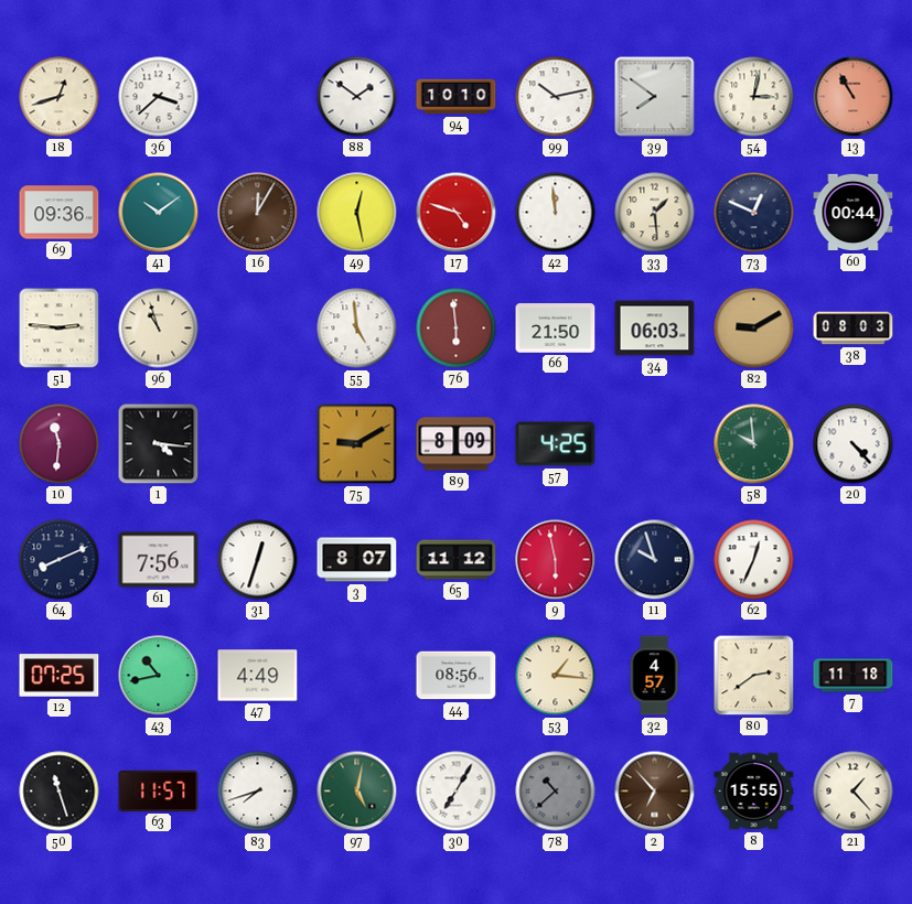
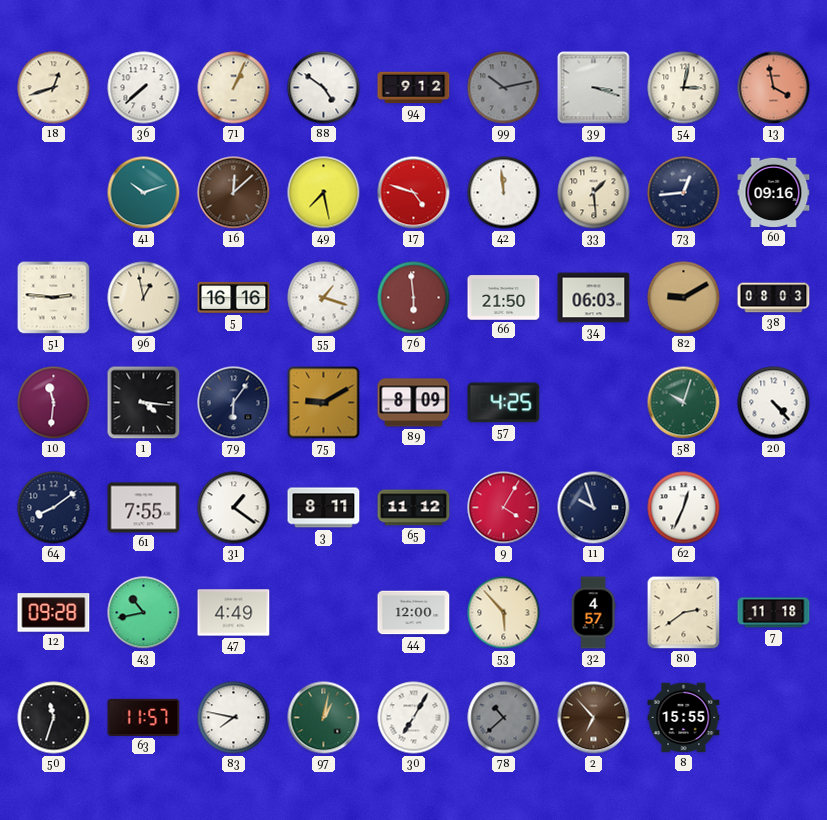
36: 3:38 -> 7:38 (144, 88)
71: none -> 1:04 (234, 88)
88: 1:51 -> 4:51 (324, 88)
94: 10:10 -> 9:12 (414, 88)
99 dial: white -> grey (504, 88)
39: 7:51 -> 3:18 (594, 88)
13: 10:55 -> 3:58 (774, 88)
69: 09:36 -> none (60, 213)
41: 10:09 -> 10:12 (144, 193)
16: 12:05 -> 12:08 (234, 193)
49: 12:28 -> 7:28 (324, 193)
73: 12:49 -> 12:44 (684, 193)
60: 00:44 -> 09:16 (774, 193)
96: 10:57 -> 12:58 (144, 298)
5: none -> 16:16 (234, 297)
55: 4:59 -> 1:18 (324, 298)
79: none -> 6:06 (234, 403)
58: 9:59 -> 10:03 (684, 403)
64: 8:11 -> 8:09 (54, 508)
61: 7:56 -> 7:55 (144, 508)
31: 12:33 -> 1:21 (234, 508)
3: 8:07 -> 8:11 (324, 508)
9: 5:58 -> 4:05 (504, 508)
12: 07:25 -> 09:28 (54, 613)
44: 08:56 -> 12:00 (414, 613)
53: 1:16 -> 5:53 (504, 613)
50: 11:27 -> 11:33 (54, 718)
83: 7:42 -> 7:47 (234, 718)
97: 5:02 -> 1:02 (324, 718)
21: 1:23 -> none (854, 792)
